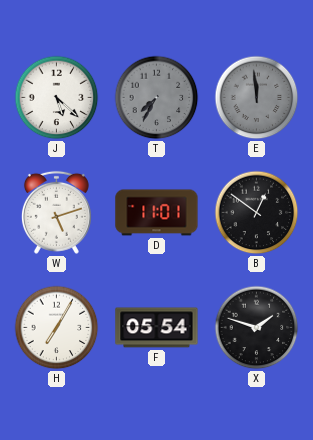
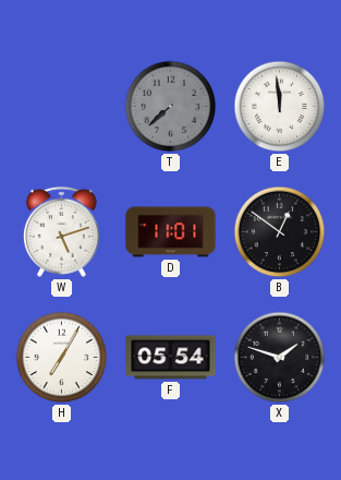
J: 5:22 -> none (57, 98)
T: 7:35 -> 7:38 (171, 107)
E dial: grey -> white (280, 107)
